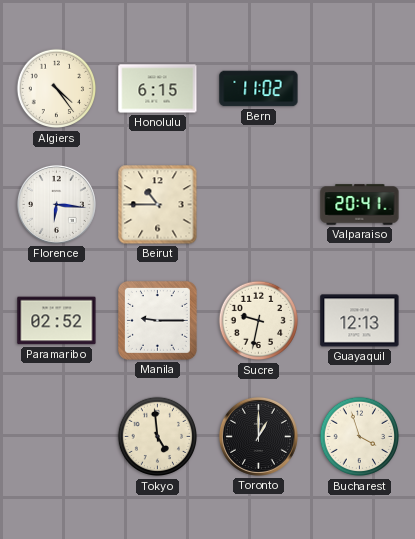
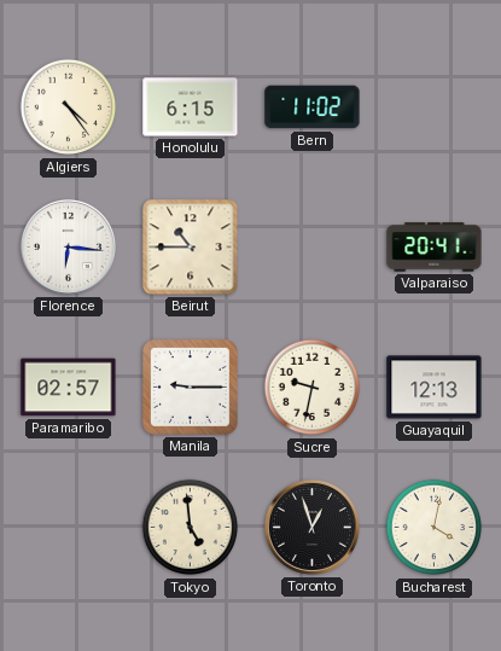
Paramaribo: 02:52 -> 02:57 (69, 388)
Toronto: 1:00 -> 12:57 (311, 527)
Bucharest: 3:57 -> 4:02 (435, 528)
